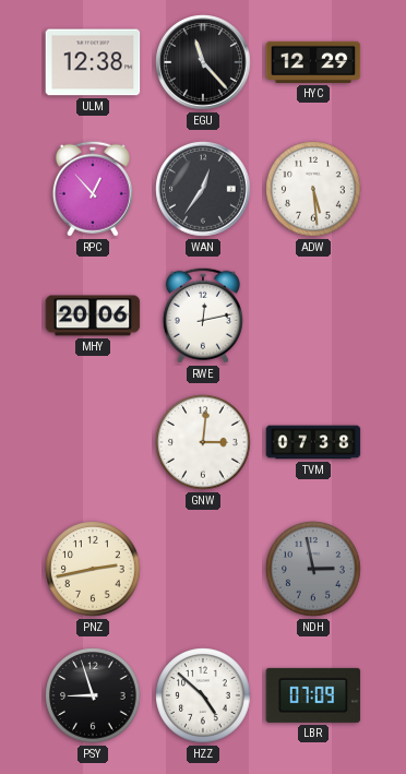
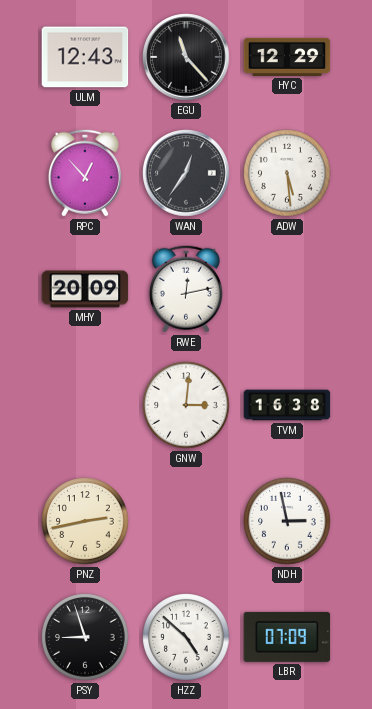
ULM: 12:38 -> 12:43 (85, 57)
MHY: 20:06 -> 20:09 (85, 289)
TVM: 07:38 -> 16:38 (287, 405)
NDH dial: grey -> white (287, 521)
